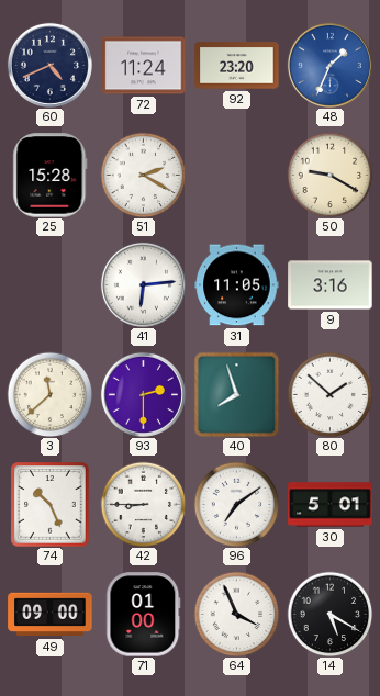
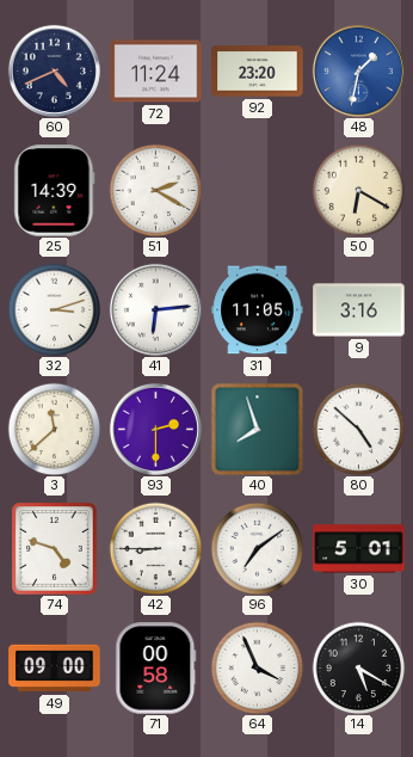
48: 1:34 -> 1:32 (358, 70)
25: 15:28 -> 14:39 (55, 191)
50: 9:20 -> 6:20 (358, 190)
32: none -> 3:12 (54, 309)
80: 1:52 -> 4:52 (358, 429)
74: 10:26 -> 4:48 (55, 549)
71: 01:00 -> 00:58 (156, 669)
